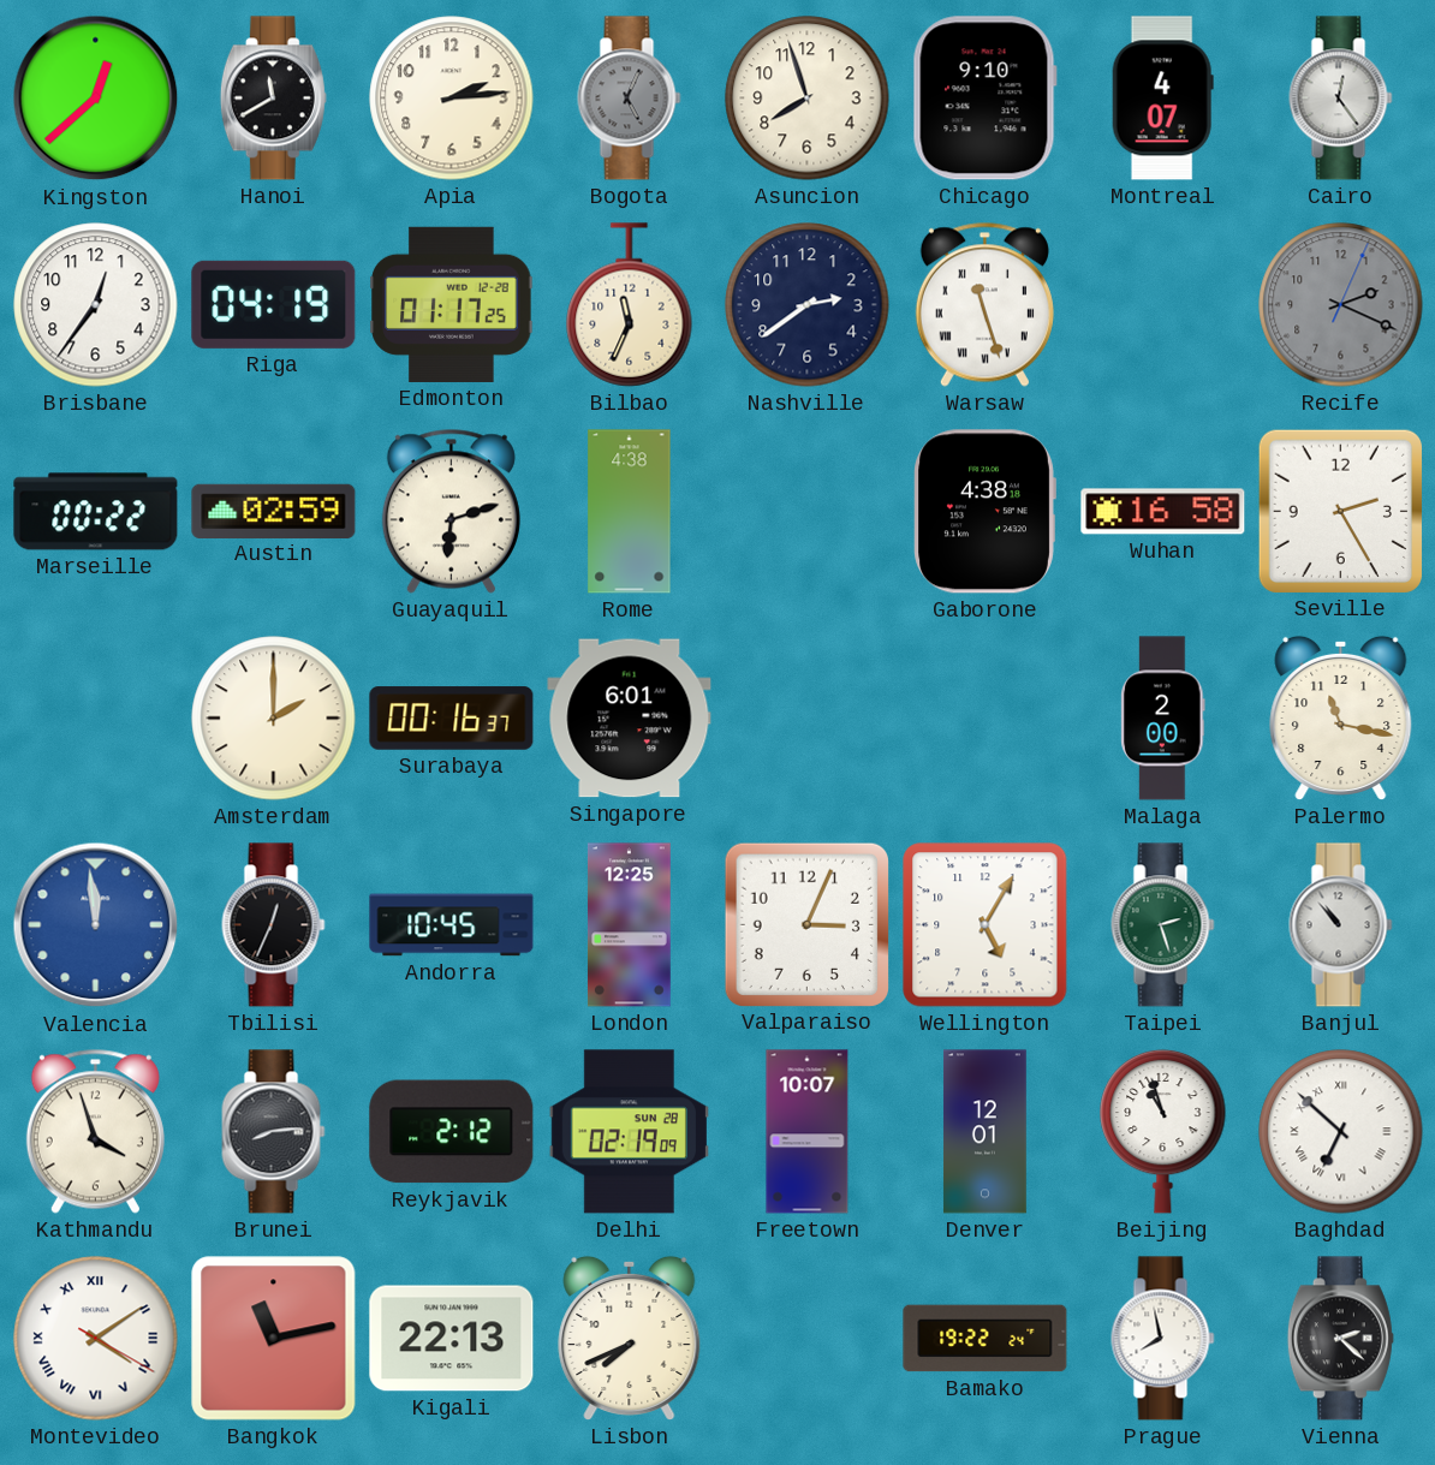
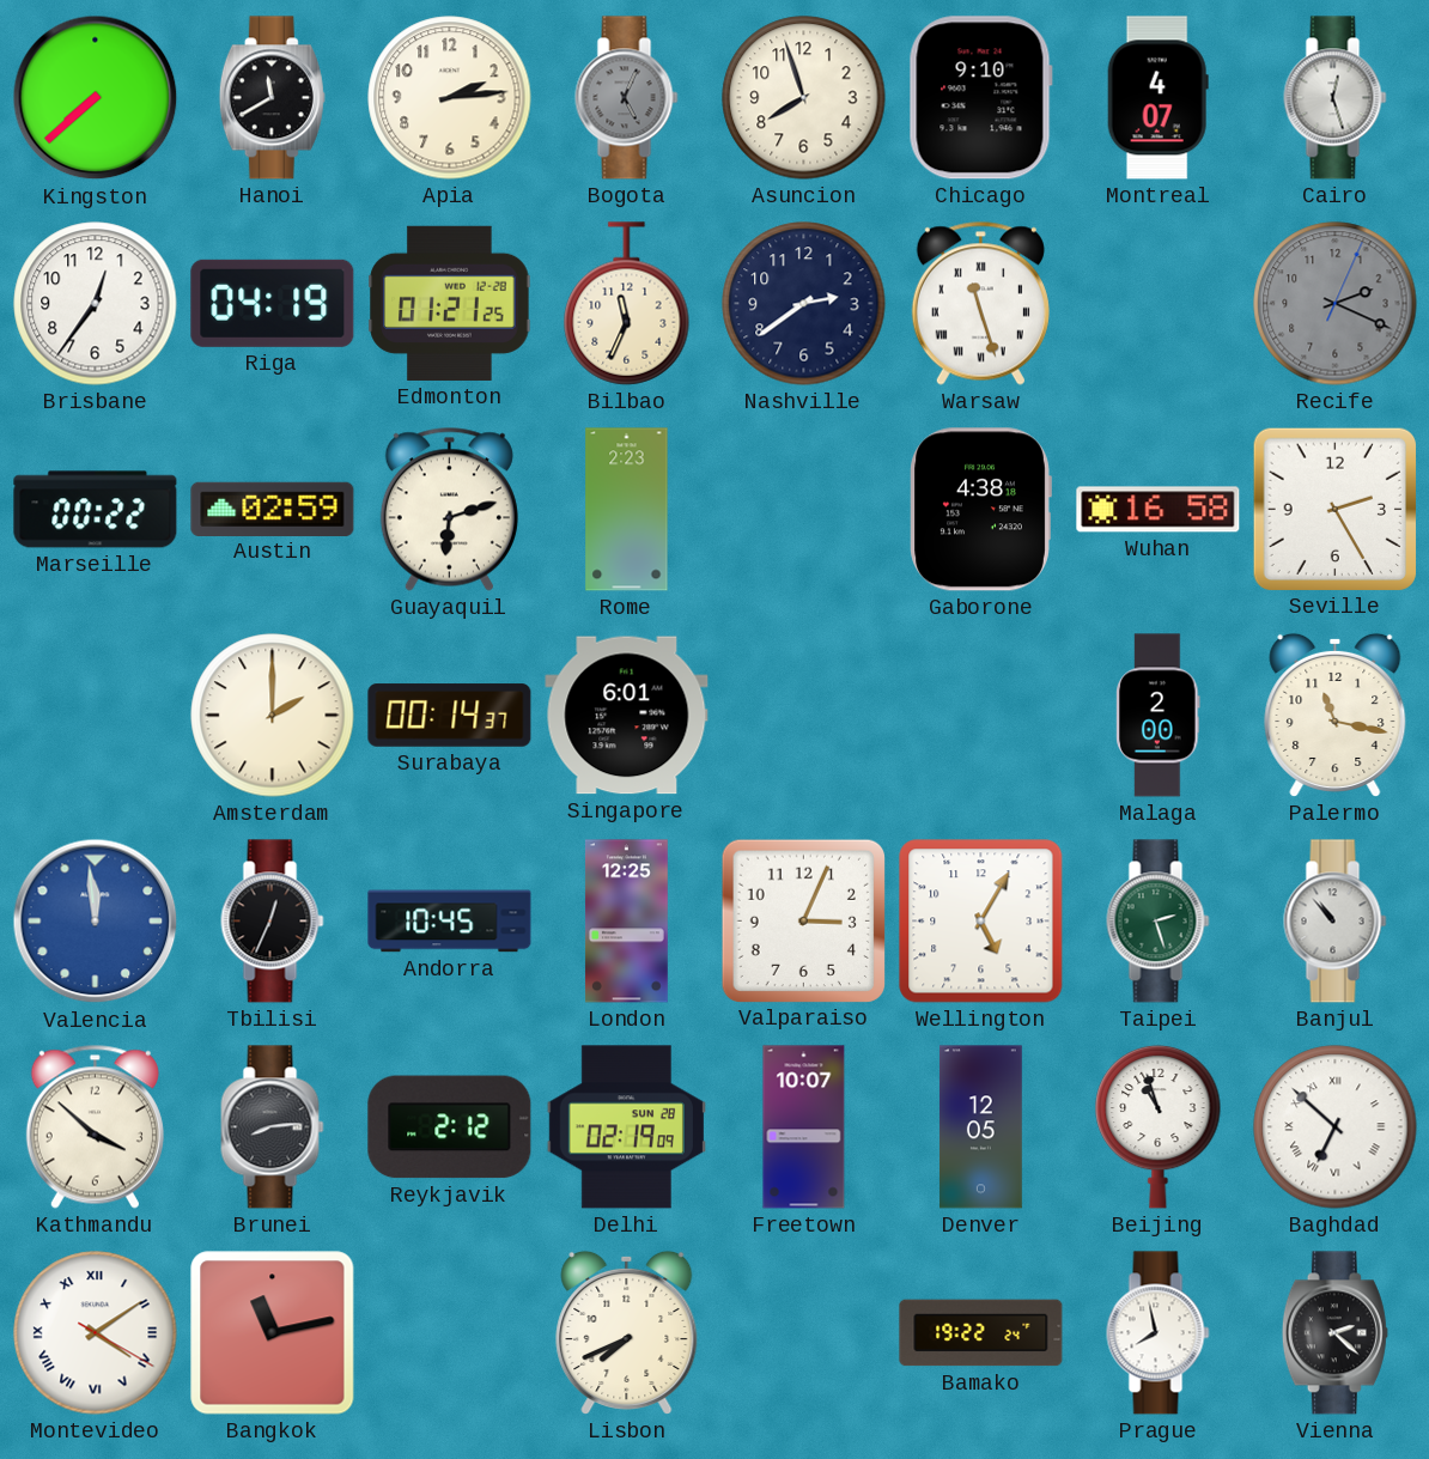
Kingston: 12:38 -> 7:38 (96, 98)
Cairo: 12:24 -> 12:27 (1336, 98)
Edmonton: 01:17 -> 01:21 (450, 303)
Rome: 4:38 -> 2:23 (627, 510)
Surabaya: 00:16 -> 00:14 (450, 716)
Kathmandu: 3:57 -> 3:52 (95, 1126)
Denver: 12:01 -> 12:05 (981, 1127)
Kigali: 22:13 -> none (452, 1339)
